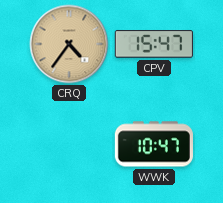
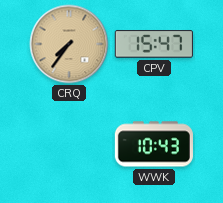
CRQ: 4:36 -> 7:36 (69, 44)
WWK: 10:47 -> 10:43 (154, 144)
